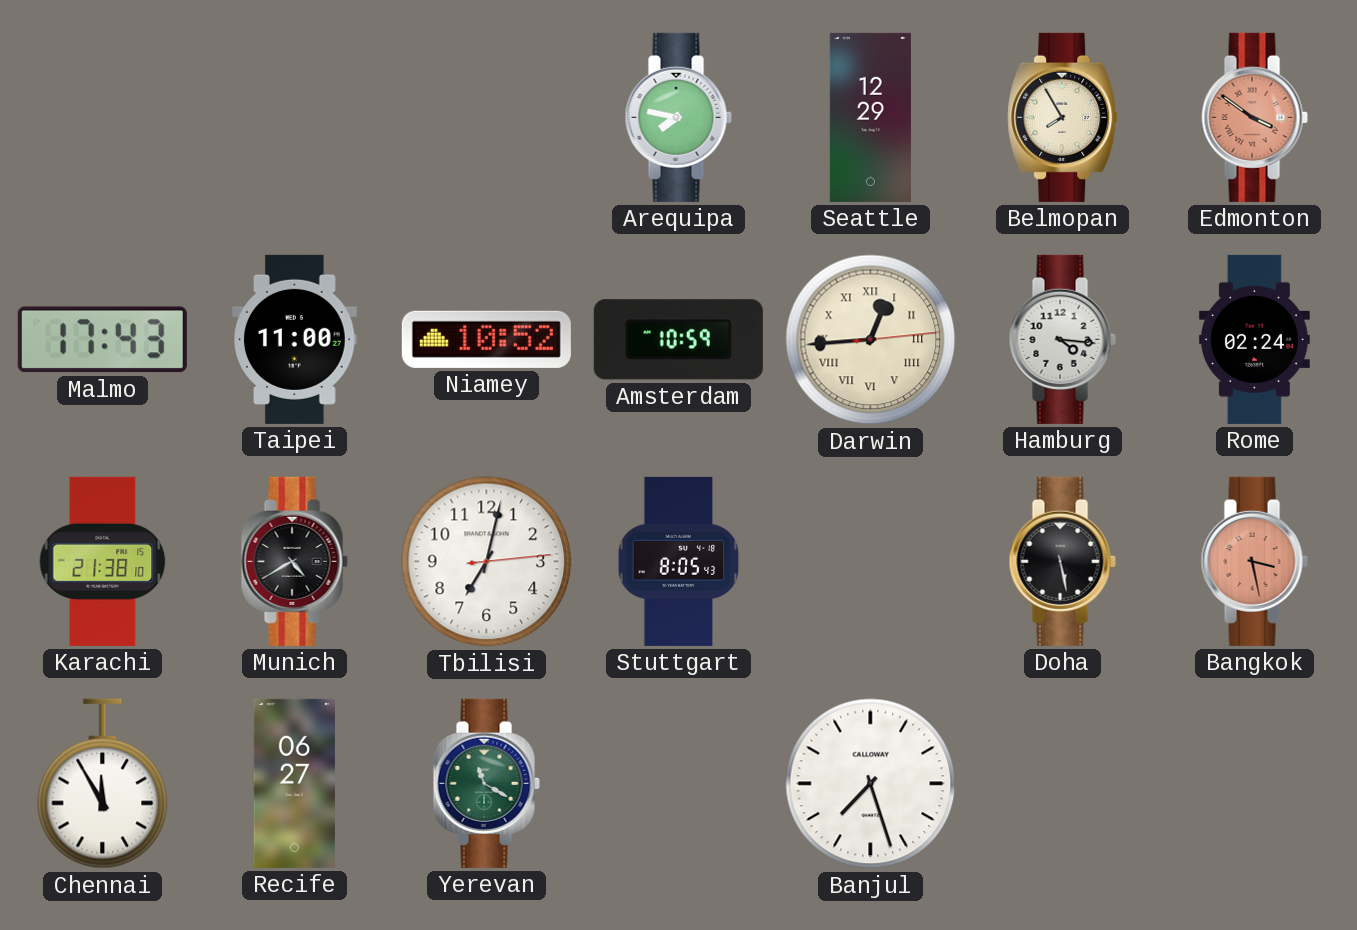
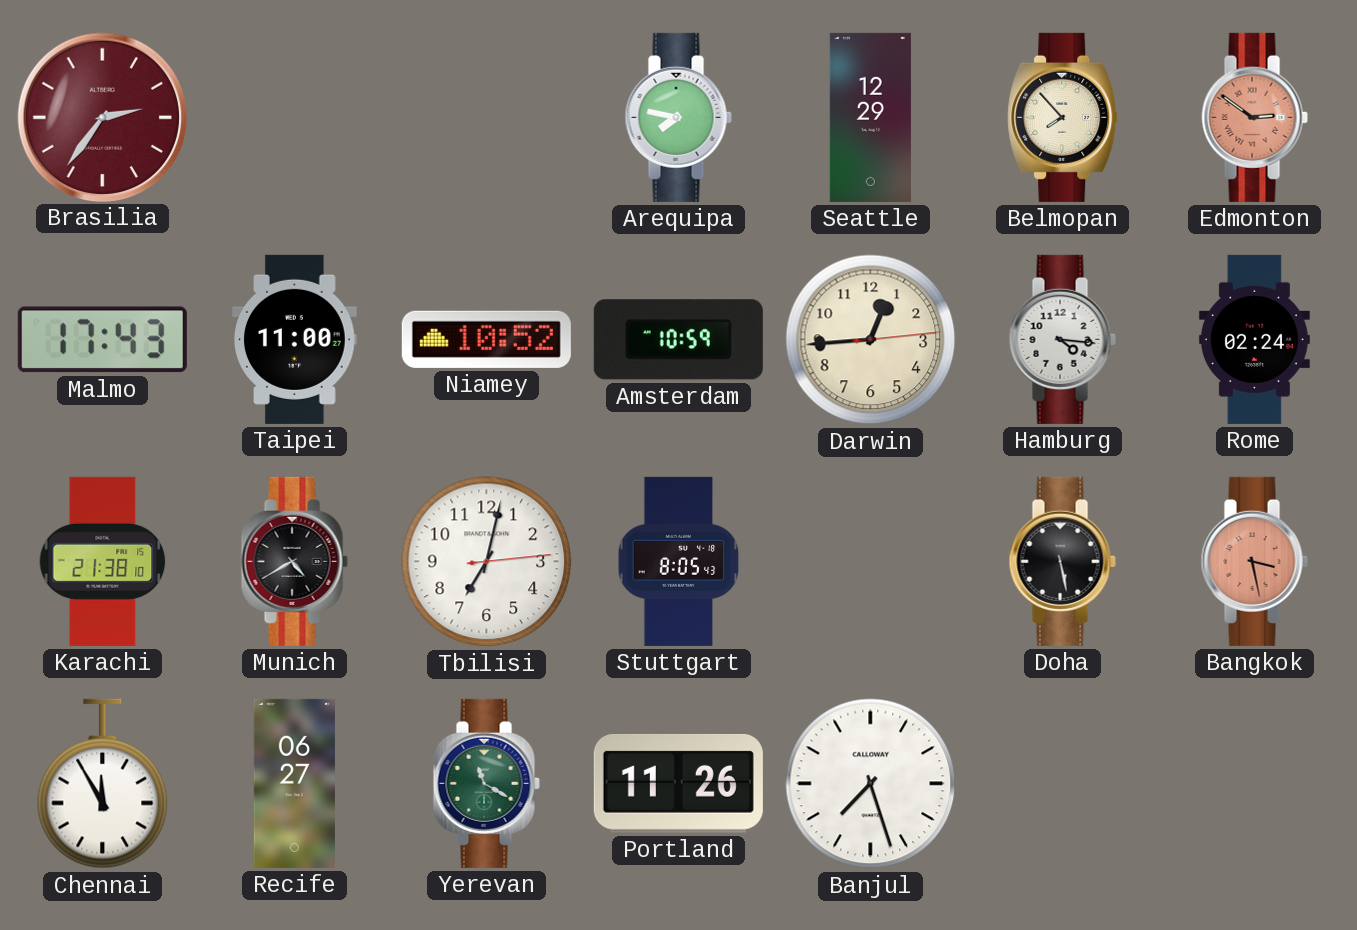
Brasilia: none -> 2:36 (102, 117)
Belmopan: 7:55 -> 7:53 (1063, 117)
Edmonton: 3:51 -> 2:51 (1254, 117)
Darwin numerals: Roman -> Arabic (871, 340)
Portland: none -> 11:26 (678, 783)
